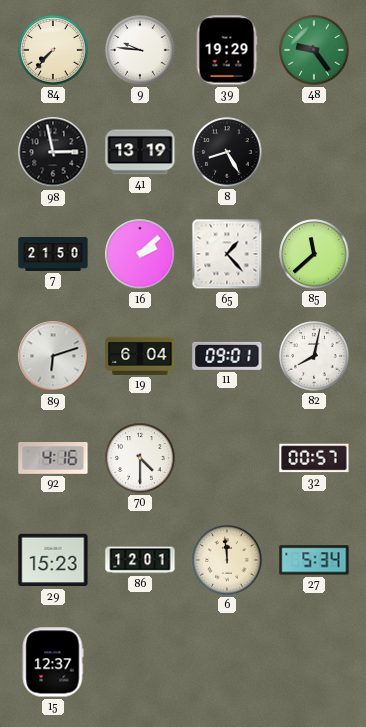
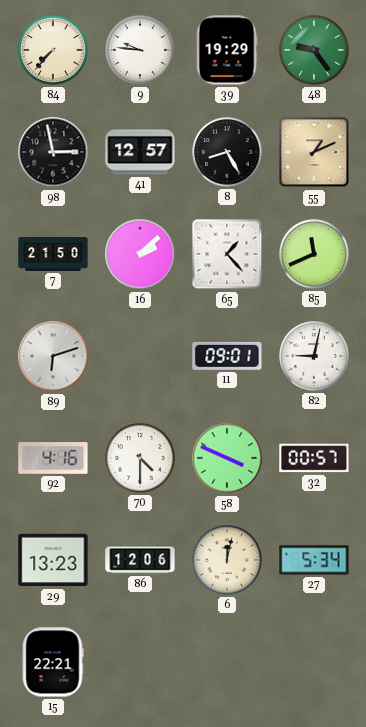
41: 13:19 -> 12:57 (140, 152)
55: none -> 1:11 (314, 152)
85: 11:38 -> 11:41 (314, 254)
19: 6:04 -> none (140, 356)
82: 8:02 -> 9:02 (314, 356)
58: none -> 3:49 (227, 458)
29: 15:23 -> 13:23 (53, 560)
86: 12:01 -> 12:06 (140, 560)
6: 11:59 -> 12:02 (227, 560)
15: 12:37 -> 22:21 (53, 662)
